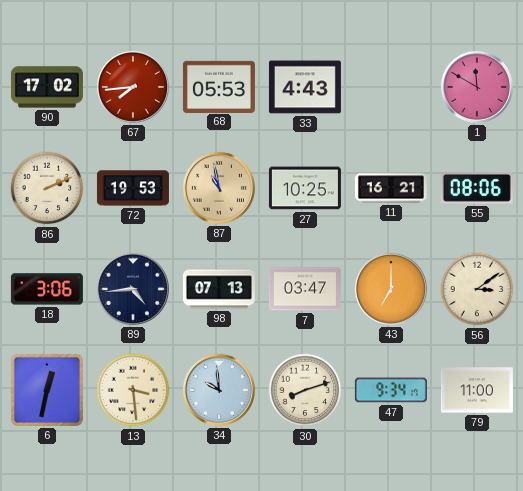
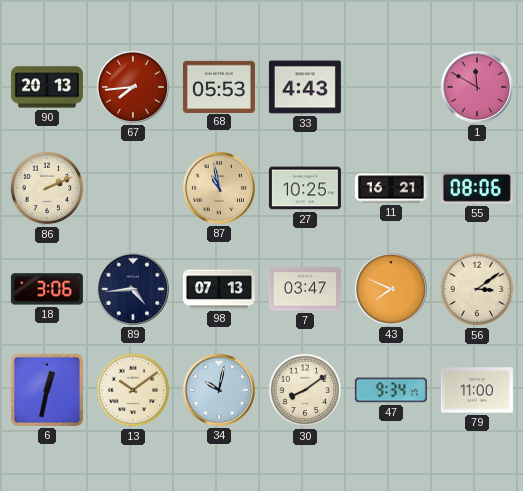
90: 17:02 -> 20:13 (47, 87)
72: 19:53 -> none (133, 188)
43: 7:00 -> 7:49 (391, 289)
13: 3:29 -> 10:09 (133, 390)
34: 9:59 -> 10:02 (219, 390)
30: 8:12 -> 8:09 (305, 390)
